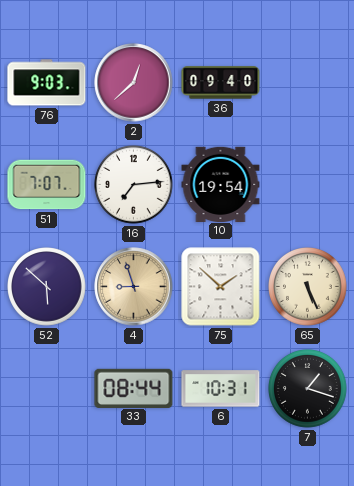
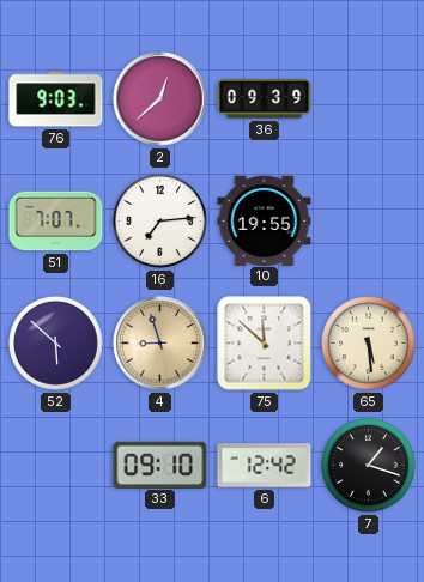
36: 09:40 -> 09:39 (265, 99)
10: 19:54 -> 19:55 (265, 220)
75: 1:52 -> 11:52 (265, 344)
65: 5:26 -> 5:29 (369, 344)
33: 08:44 -> 09:10 (160, 465)
6: 10:31 -> 12:42 (265, 466)
